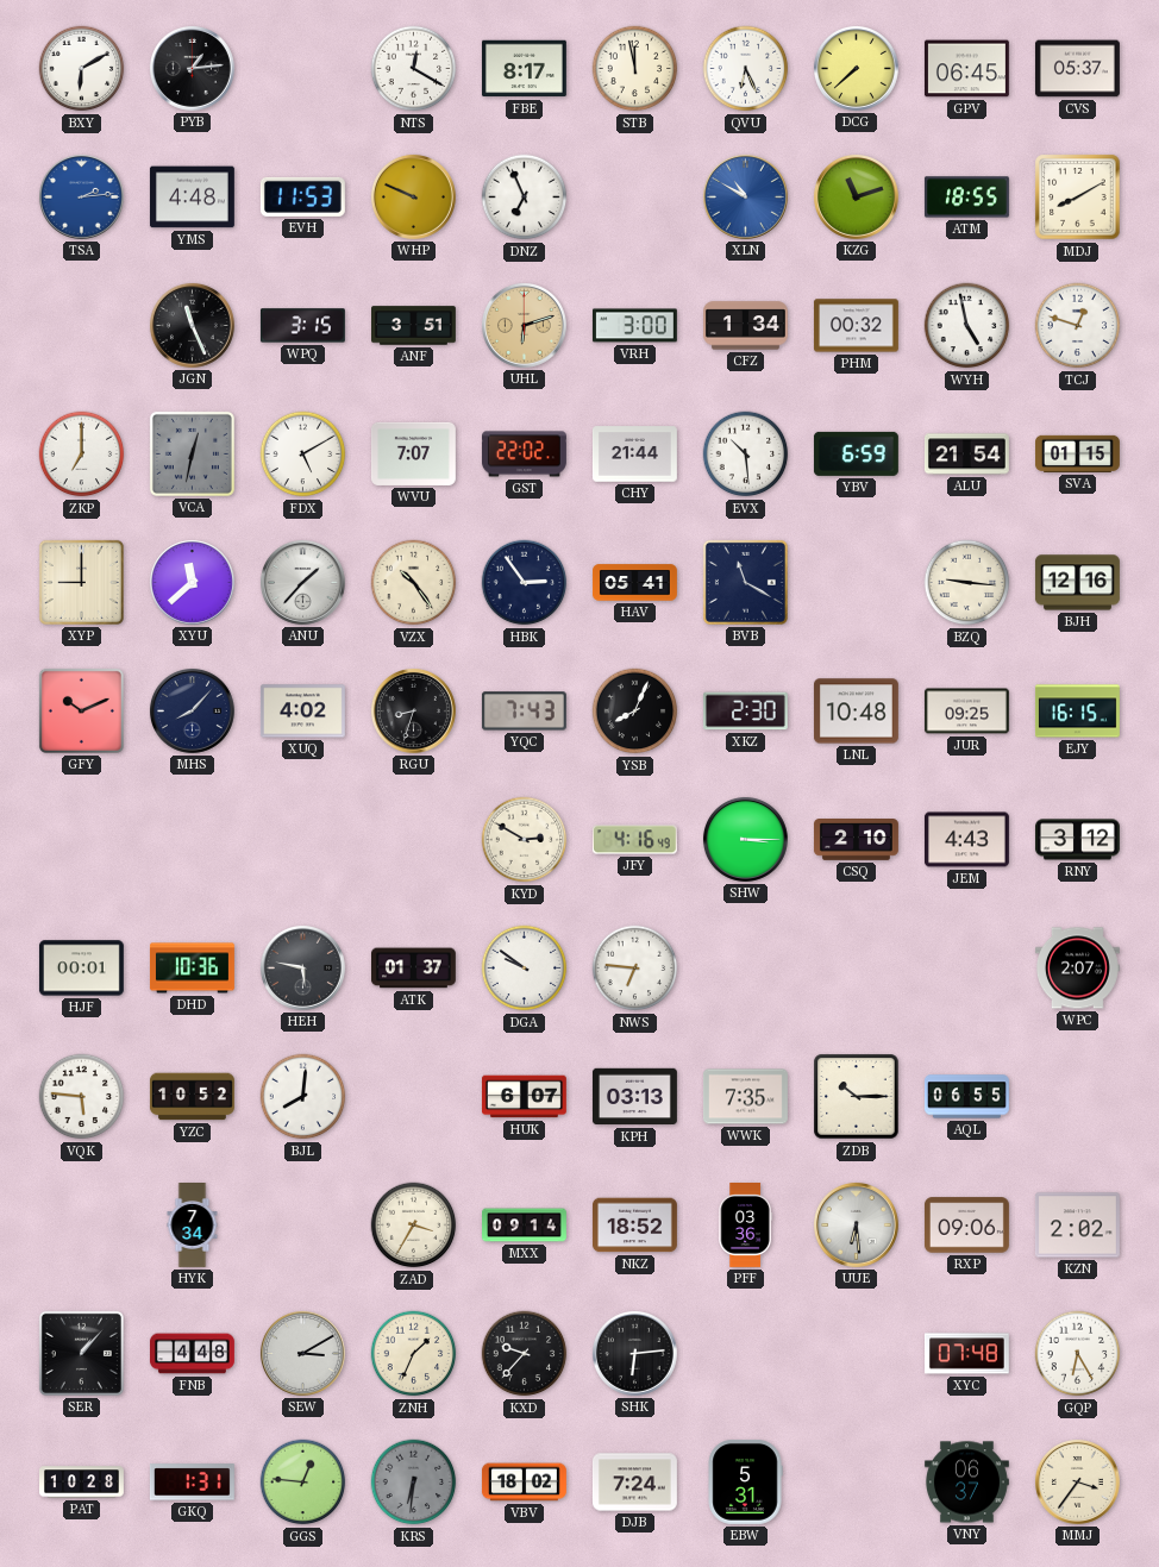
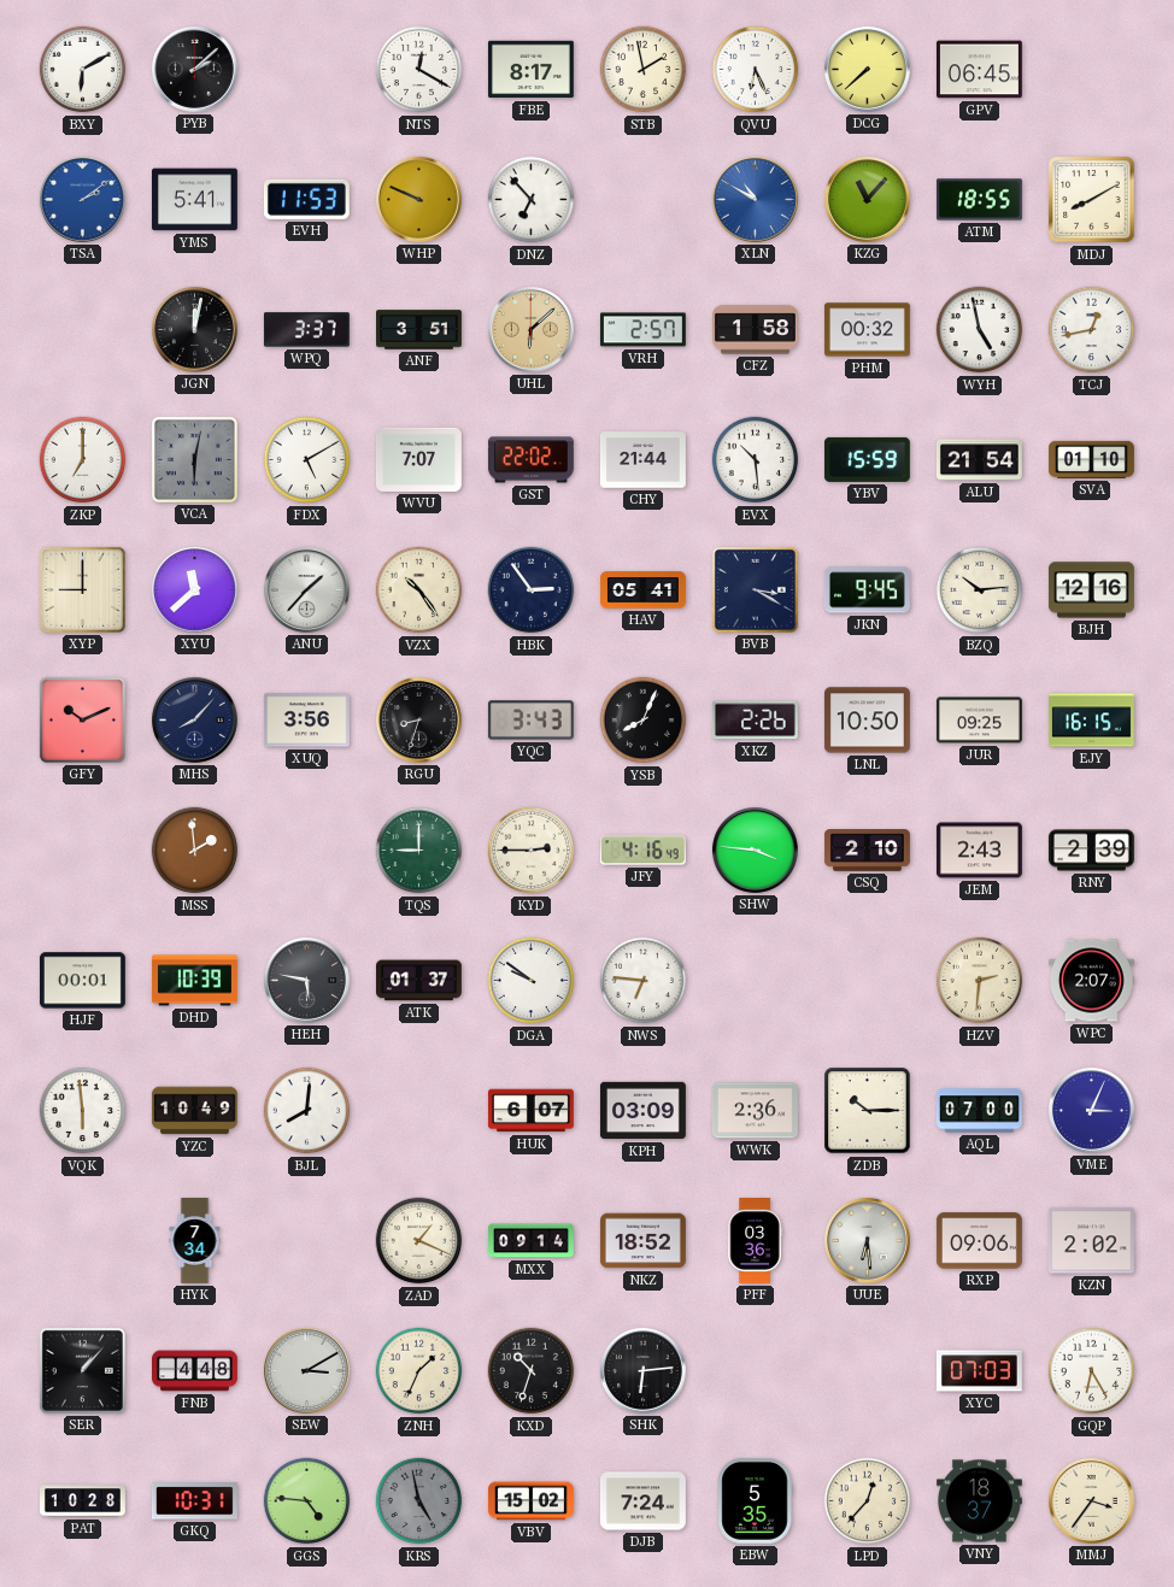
PYB: 1:14 -> 2:08 (194, 69)
STB: 11:58 -> 1:58 (644, 70)
CVS: 05:37 -> none (1077, 69)
TSA: 2:14 -> 2:09 (82, 199)
YMS: 4:48 -> 5:41 (194, 200)
DNZ: 6:56 -> 6:53 (532, 200)
KZG: 11:12 -> 11:07 (867, 199)
JGN: 11:26 -> 12:02 (194, 329)
WPQ: 3:15 -> 3:37 (306, 330)
UHL: 6:12 -> 6:08 (530, 329)
VRH: 3:00 -> 2:57 (642, 330)
CFZ: 1:34 -> 1:58 (756, 330)
TCJ: 12:48 -> 12:43 (1092, 330)
VCA: 12:32 -> 6:02 (194, 459)
YBV: 6:59 -> 15:59 (867, 459)
SVA: 01:15 -> 01:10 (1092, 459)
BVB: 11:20 -> 3:20 (755, 589)
JKN: none -> 9:45 (867, 590)
BZQ: 9:16 -> 10:14 (980, 590)
XUQ: 4:02 -> 3:56 (306, 721)
YQC: 7:43 -> 3:43 (530, 721)
XKZ: 2:30 -> 2:26 (755, 721)
LNL: 10:48 -> 10:50 (867, 721)
MSS: none -> 1:59 (195, 851)
TQS: none -> 9:00 (419, 851)
KYD: 2:50 -> 2:45 (532, 851)
SHW: 3:15 -> 3:46 (755, 850)
JEM: 4:43 -> 2:43 (979, 851)
RNY: 3:12 -> 2:39 (1091, 851)
DHD: 10:36 -> 10:39 (195, 981)
HZV: none -> 2:31 (980, 981)
VQK: 5:46 -> 5:59 (83, 1111)
YZC: 10:52 -> 10:49 (194, 1111)
KPH: 03:13 -> 03:09 (644, 1111)
WWK: 7:35 -> 2:36 (755, 1111)
AQL: 06:55 -> 07:00 (979, 1111)
VME: none -> 3:04 (1091, 1110)
ZAD: 3:35 -> 1:19 (419, 1241)
KXD: 9:37 -> 10:33 (532, 1371)
XYC: 07:48 -> 07:03 (979, 1371)
GKQ: 1:31 -> 10:31 (194, 1501)
GGS: 12:46 -> 4:46 (307, 1501)
KRS: 6:31 -> 4:58 (419, 1501)
VBV: 18:02 -> 15:02 (530, 1501)
EBW: 5:31 -> 5:35 (755, 1500)
LPD: none -> 12:37 (868, 1501)
VNY: 06:37 -> 18:37 (979, 1501)
